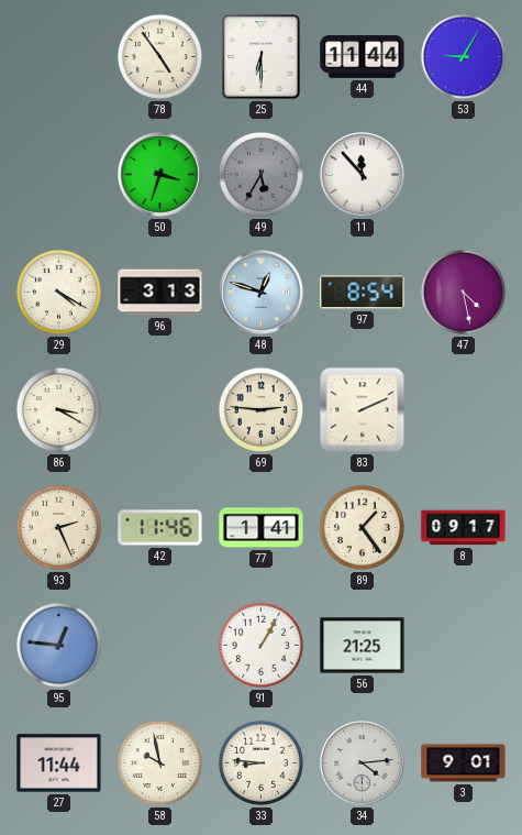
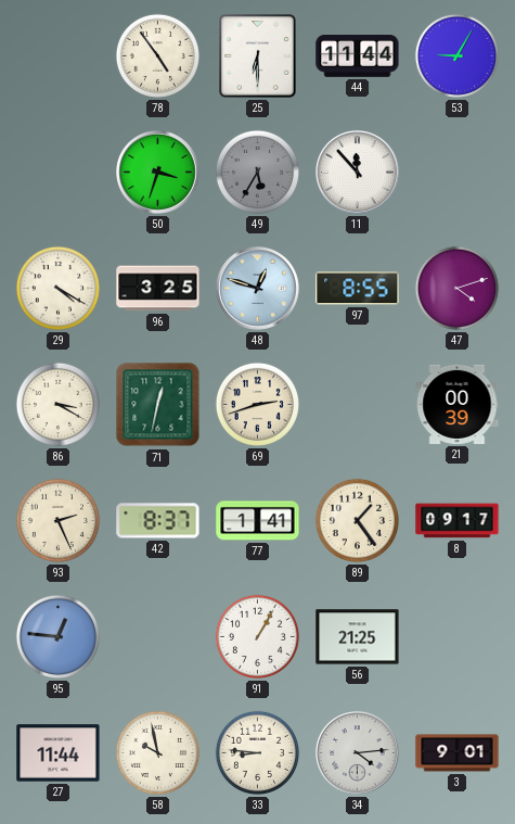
96: 3:13 -> 3:25 (158, 289)
97: 8:54 -> 8:55 (358, 289)
47: 4:28 -> 4:12 (456, 288)
71: none -> 12:32 (158, 405)
69: 2:46 -> 2:42 (257, 404)
83: 2:11 -> none (363, 410)
21: none -> 00:39 (458, 404)
42: 11:46 -> 8:37 (158, 521)
